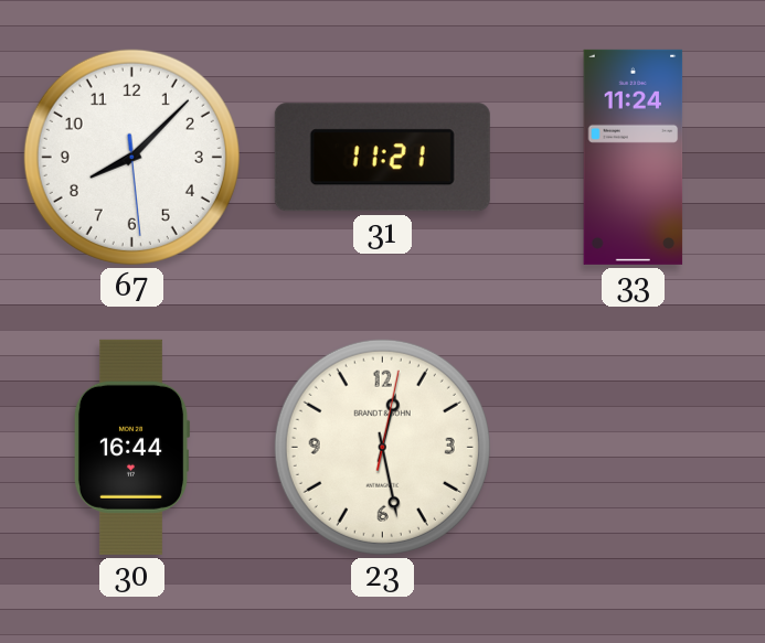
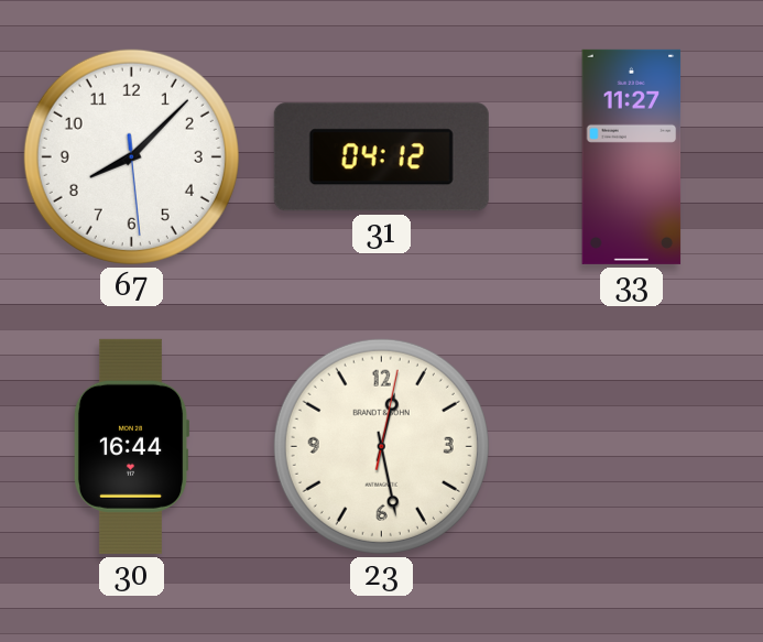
31: 11:21 -> 04:12 (381, 157)
33: 11:24 -> 11:27 (632, 156)
